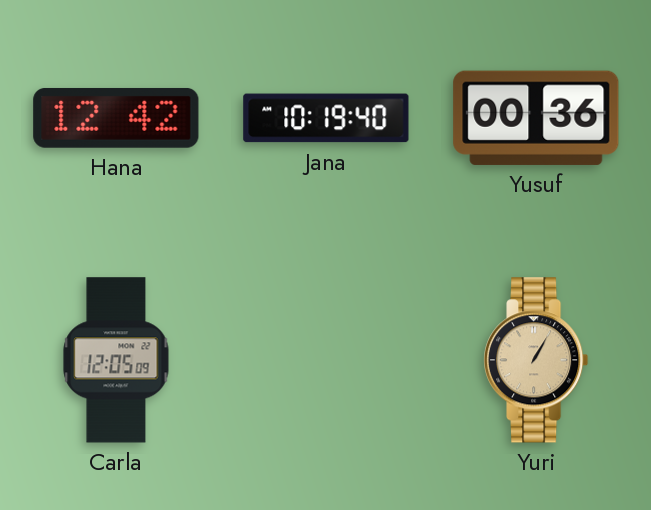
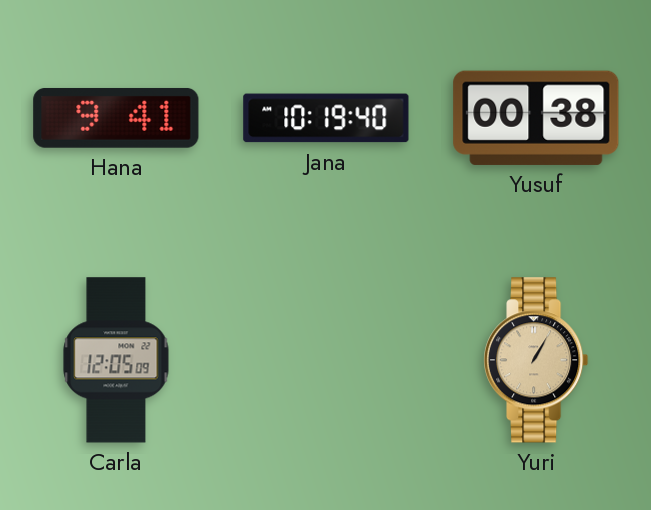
Hana: 12:42 -> 9:41 (116, 118)
Yusuf: 00:36 -> 00:38 (536, 118)
